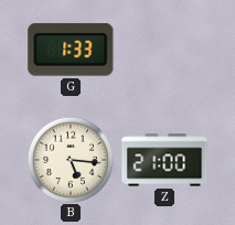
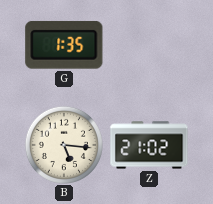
G: 1:33 -> 1:35 (64, 45)
Z: 21:00 -> 21:02 (149, 145)
